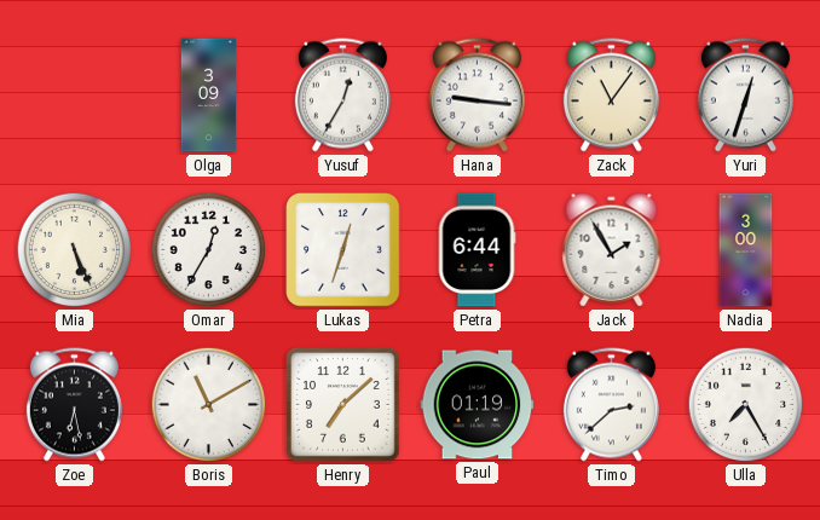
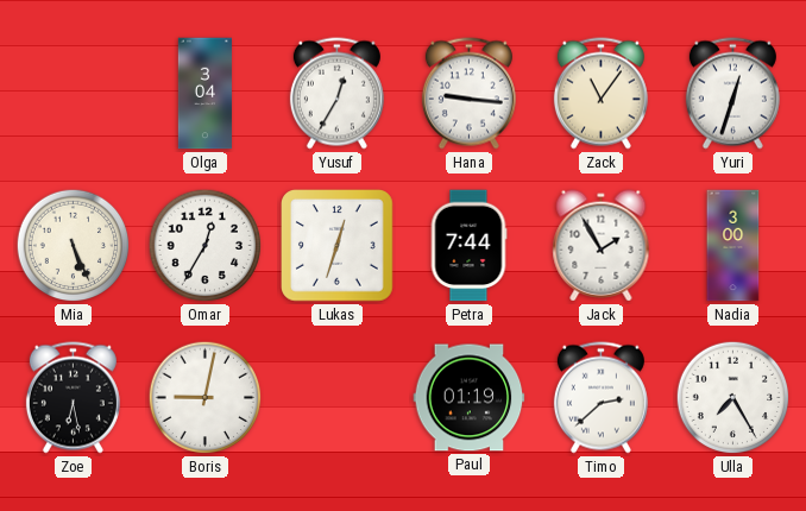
Olga: 3:09 -> 3:04 (204, 94)
Petra: 6:44 -> 7:44 (468, 246)
Boris: 11:10 -> 9:02 (206, 398)
Henry: 7:08 -> none (343, 405)
